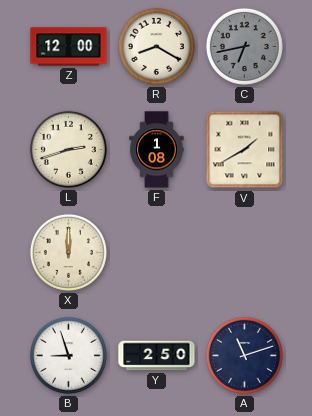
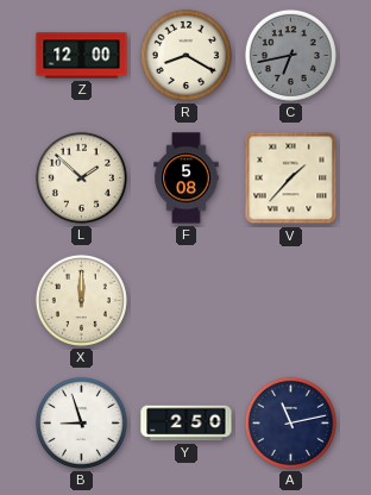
L: 2:42 -> 1:52 (81, 177)
F: 1:08 -> 5:08 (187, 178)
V: 1:40 -> 1:37 (291, 178)
A: 11:12 -> 11:13 (290, 422)
